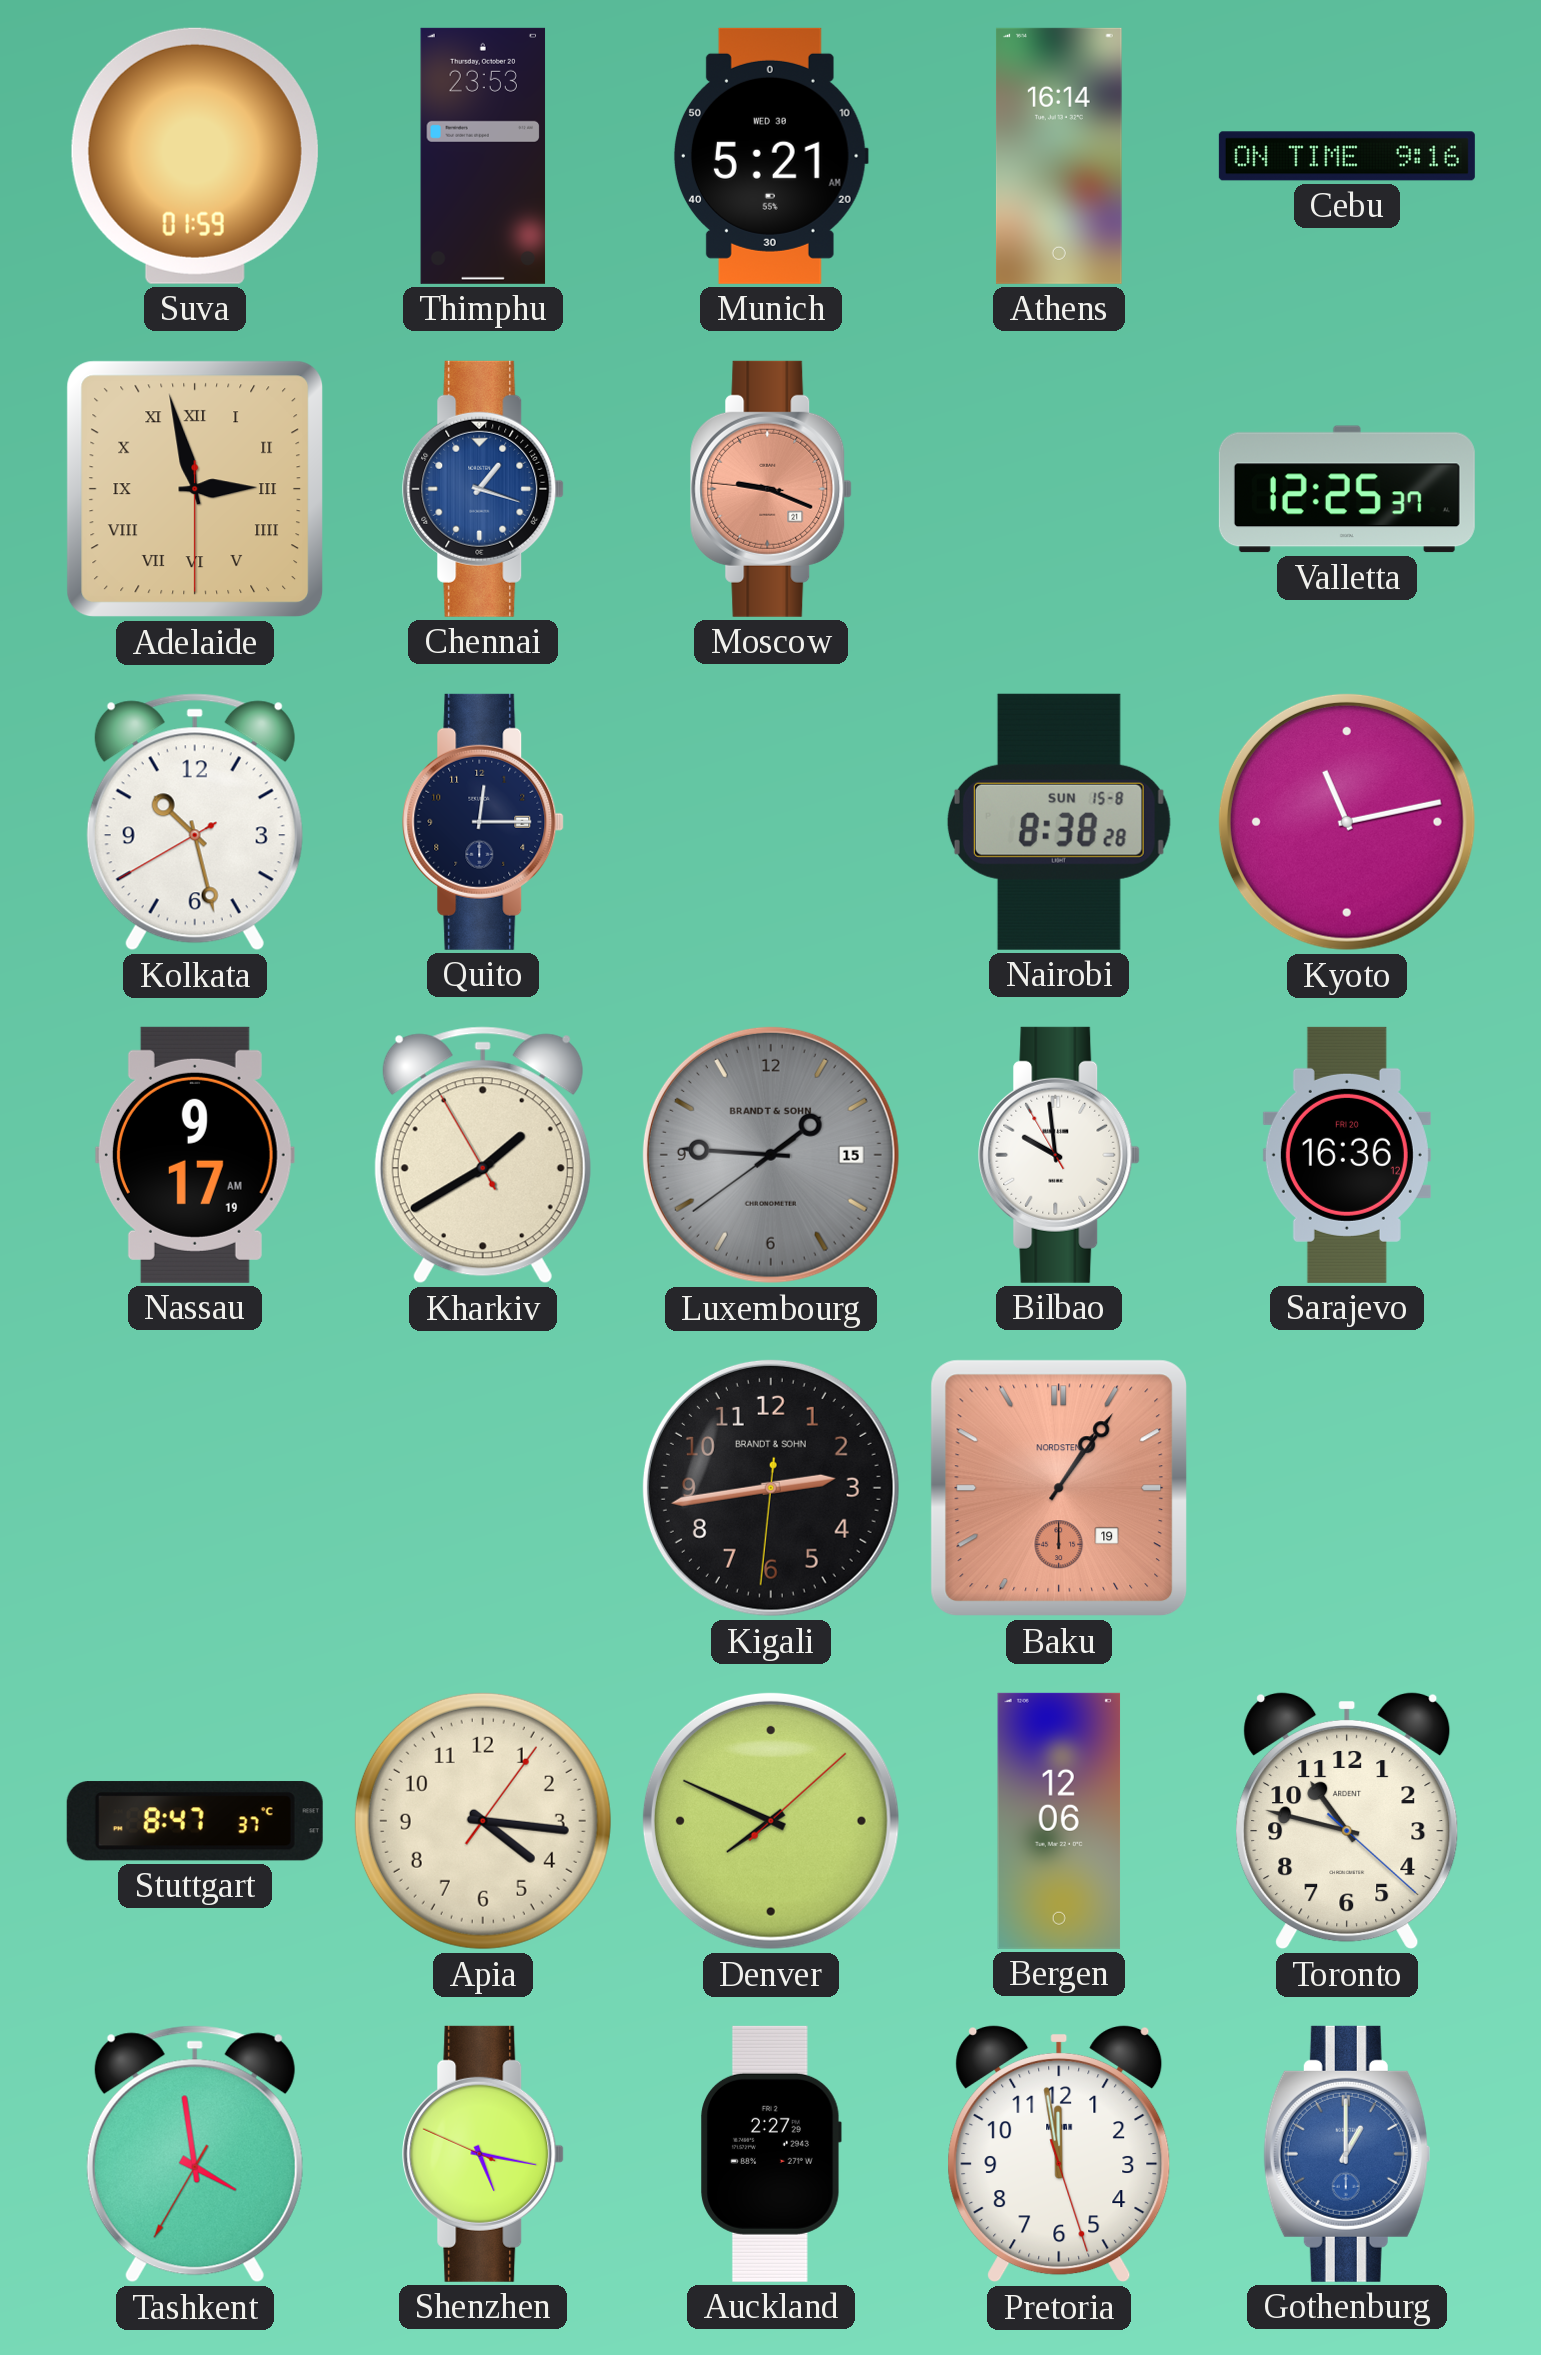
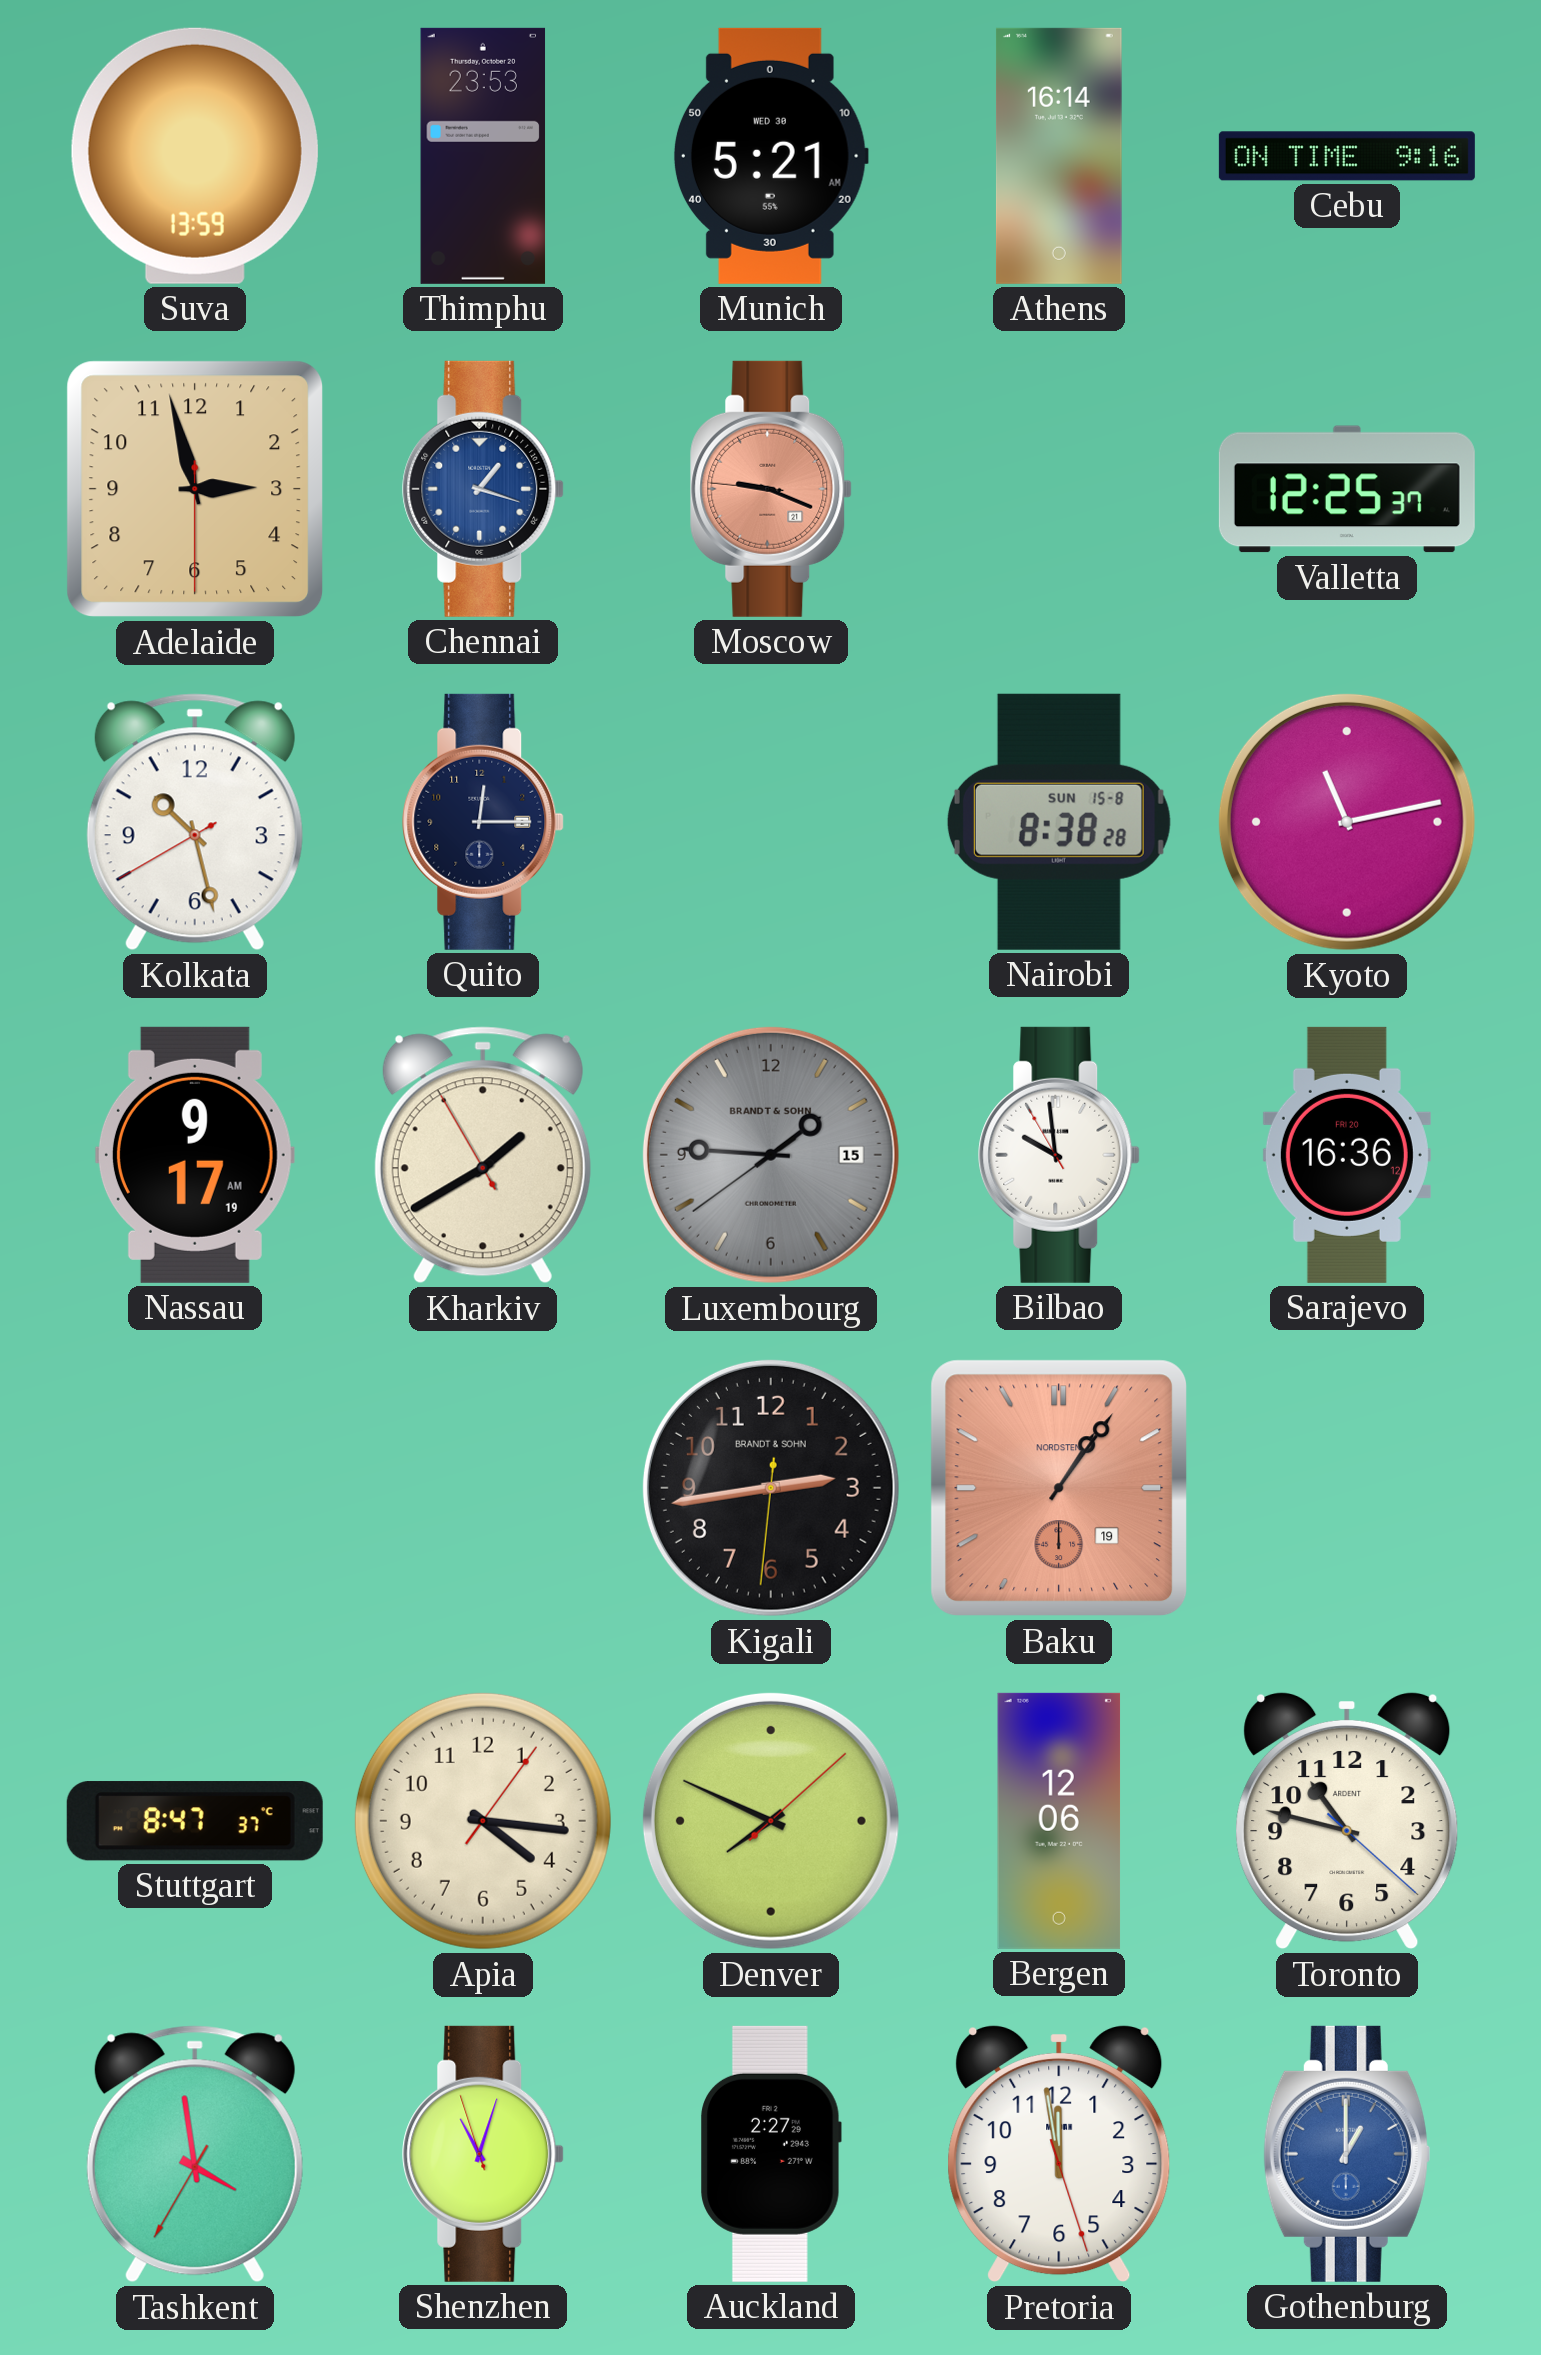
Suva: 01:59 -> 13:59 (195, 156)
Adelaide numerals: Roman -> Arabic (195, 489)
Shenzhen: 5:16 -> 11:02 (483, 2154)
